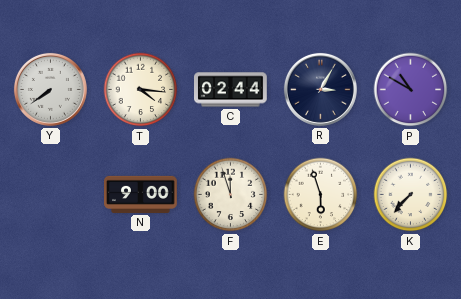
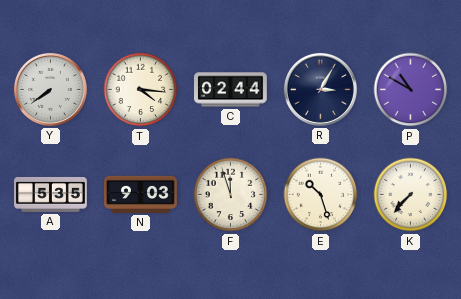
A: none -> 5:35 (51, 194)
N: 9:00 -> 9:03 (141, 194)
E: 5:57 -> 10:27 (321, 195)
